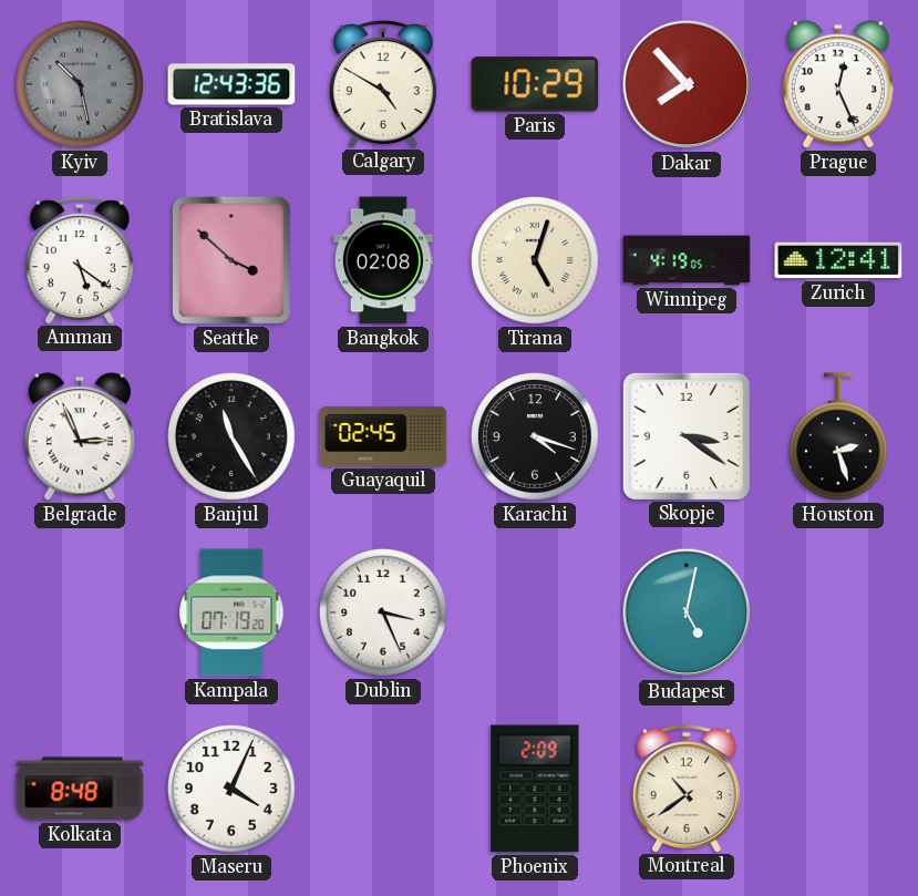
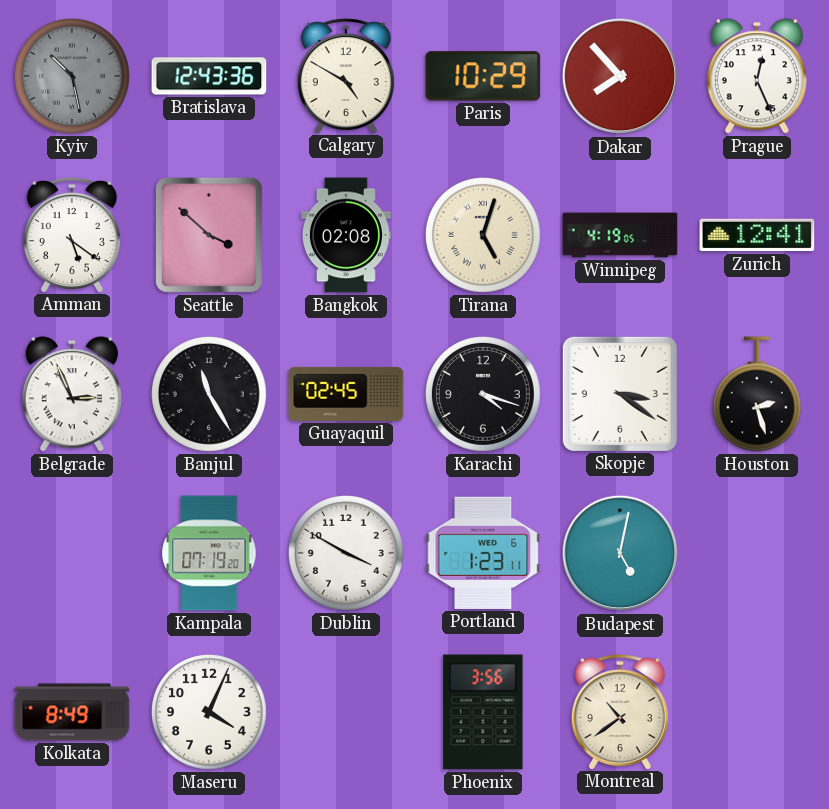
Dublin: 3:26 -> 3:50 (347, 554)
Portland: none -> 1:23 (483, 553)
Kolkata: 8:48 -> 8:49 (72, 712)
Phoenix: 2:09 -> 3:56 (483, 712)
